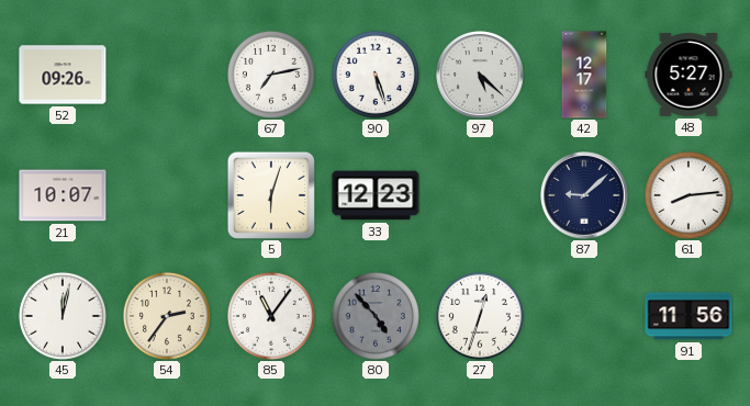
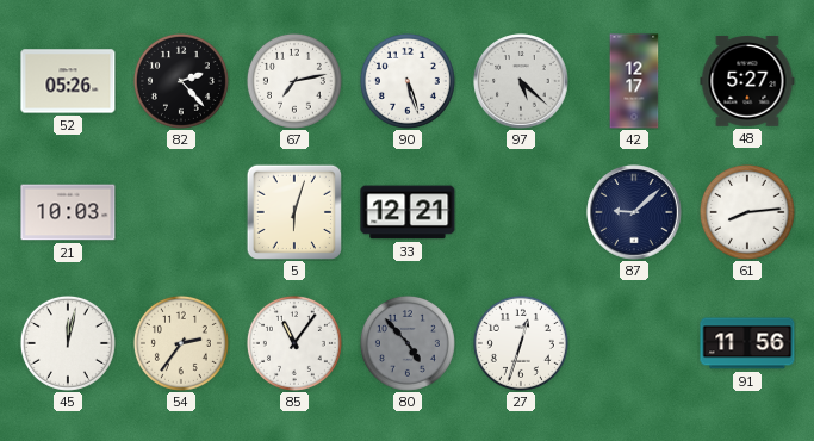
52: 09:26 -> 05:26 (68, 81)
82: none -> 2:23 (181, 81)
21: 10:07 -> 10:03 (68, 212)
33: 12:23 -> 12:21 (408, 212)
